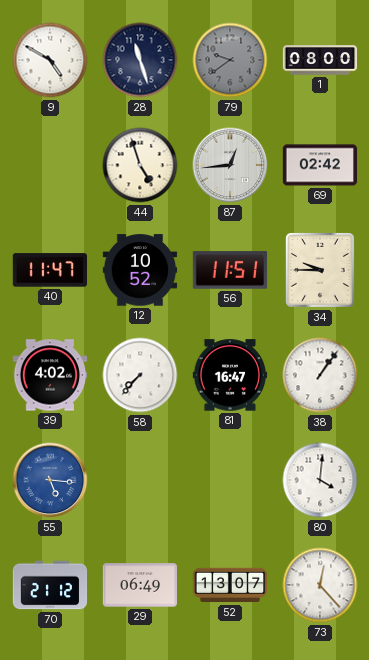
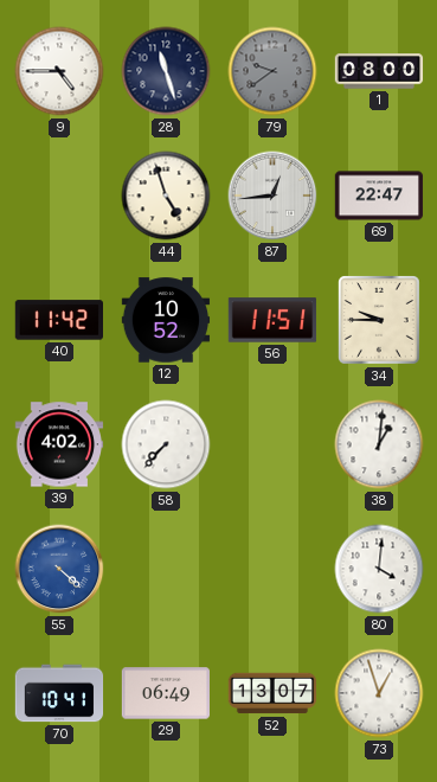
9: 4:50 -> 4:45 (59, 71)
69: 02:42 -> 22:47 (379, 195)
40: 11:47 -> 11:42 (58, 320)
81: 16:47 -> none (230, 375)
38: 1:06 -> 1:01 (379, 444)
55: 5:16 -> 4:22 (59, 569)
70: 21:12 -> 10:41 (59, 693)
73: 12:23 -> 12:57 (379, 693)
